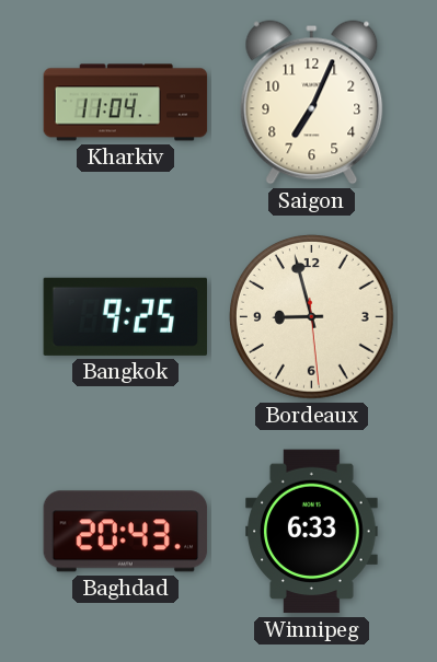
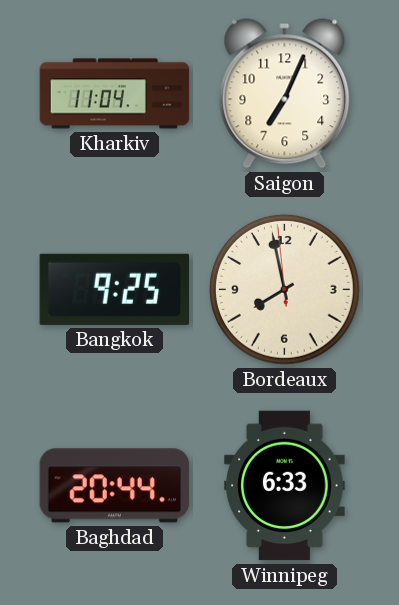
Bordeaux: 8:57 -> 7:57 (285, 290)
Baghdad: 20:43 -> 20:44 (115, 486)
